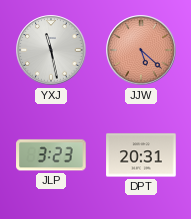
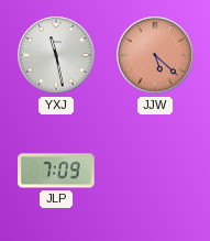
JLP: 3:23 -> 7:09 (56, 171)
DPT: 20:31 -> none (141, 155)
